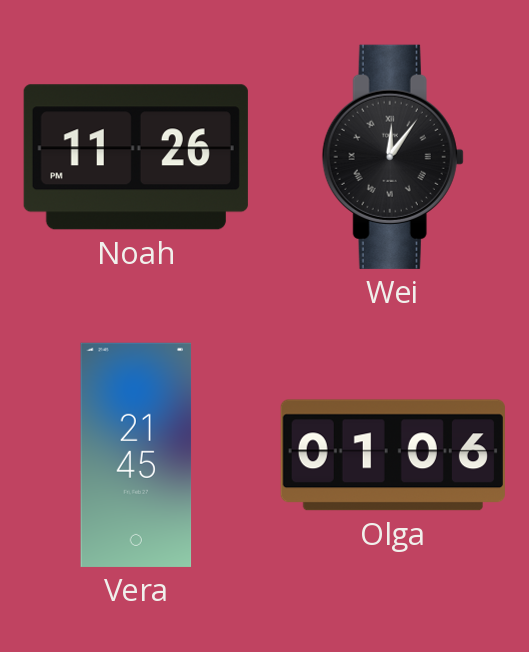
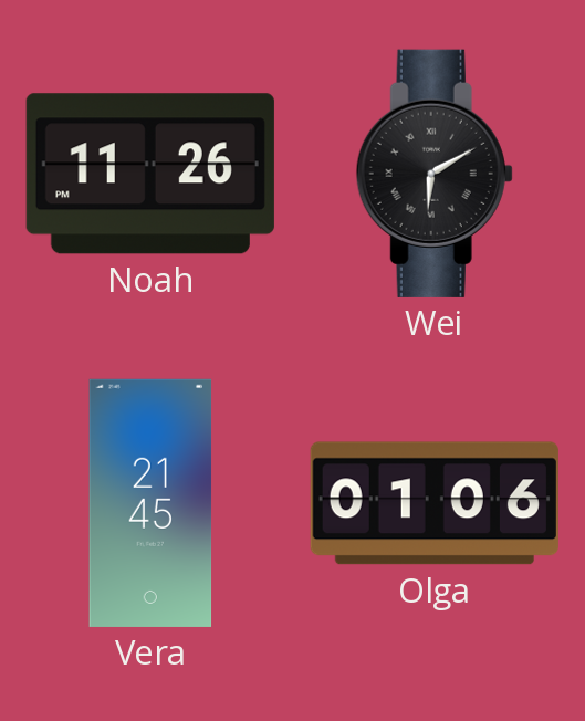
Wei: 12:06 -> 6:10 (435, 174)
